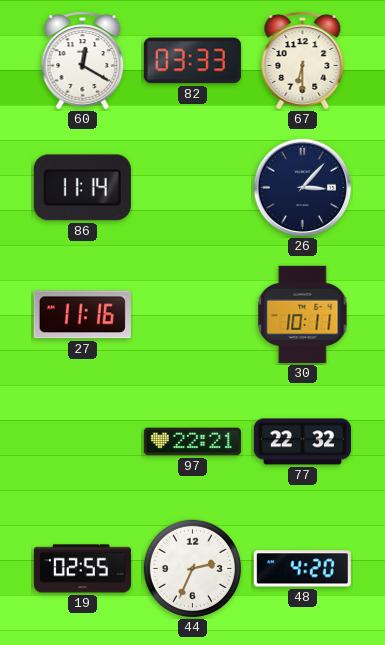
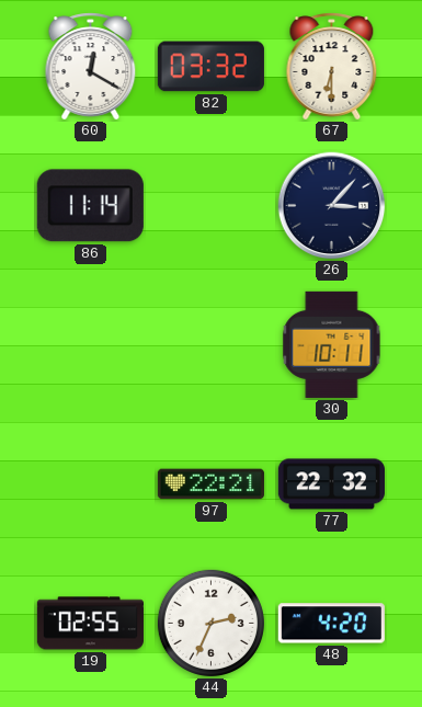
82: 03:33 -> 03:32 (210, 67)
27: 11:16 -> none (82, 315)
